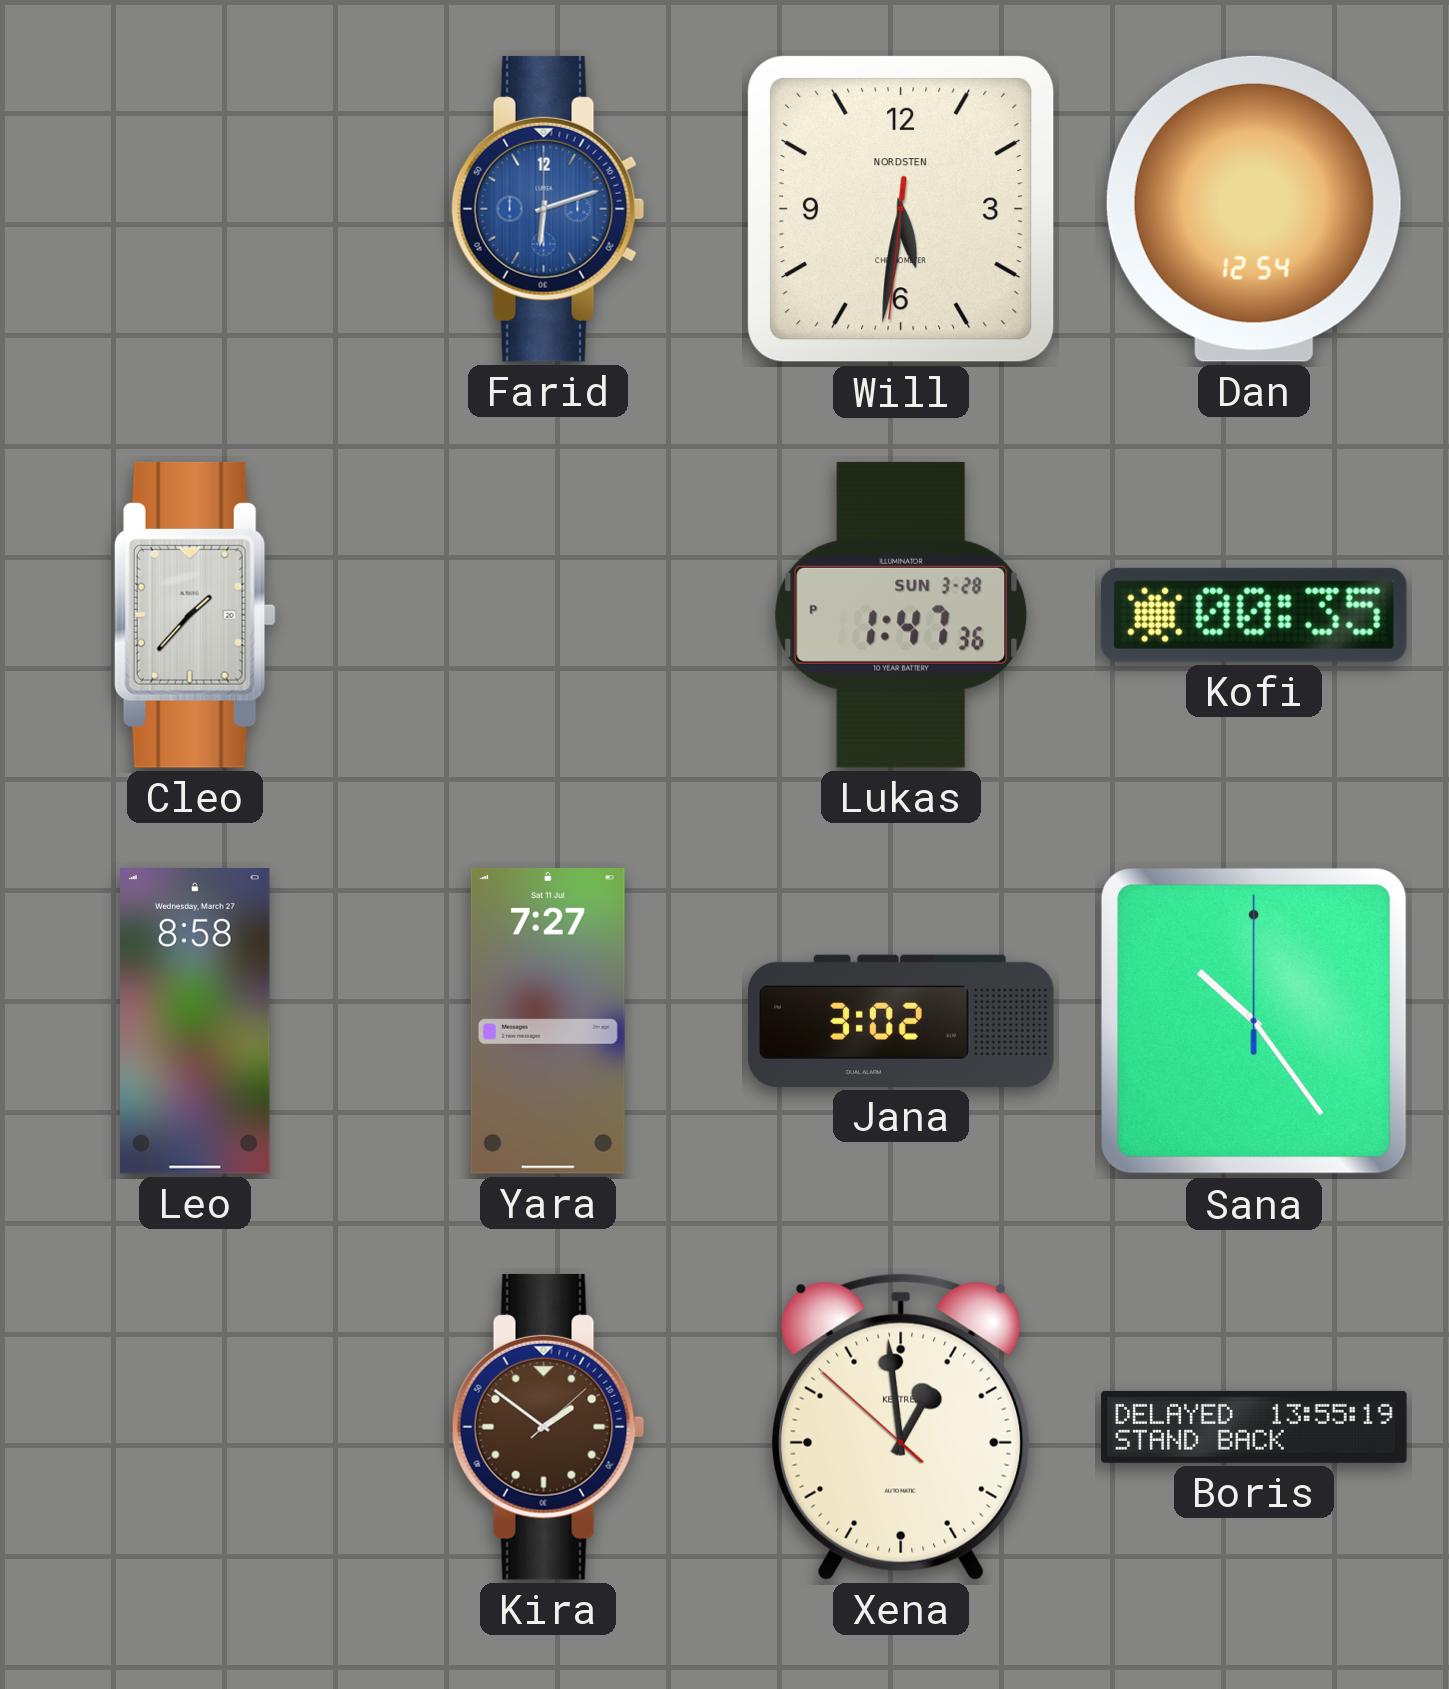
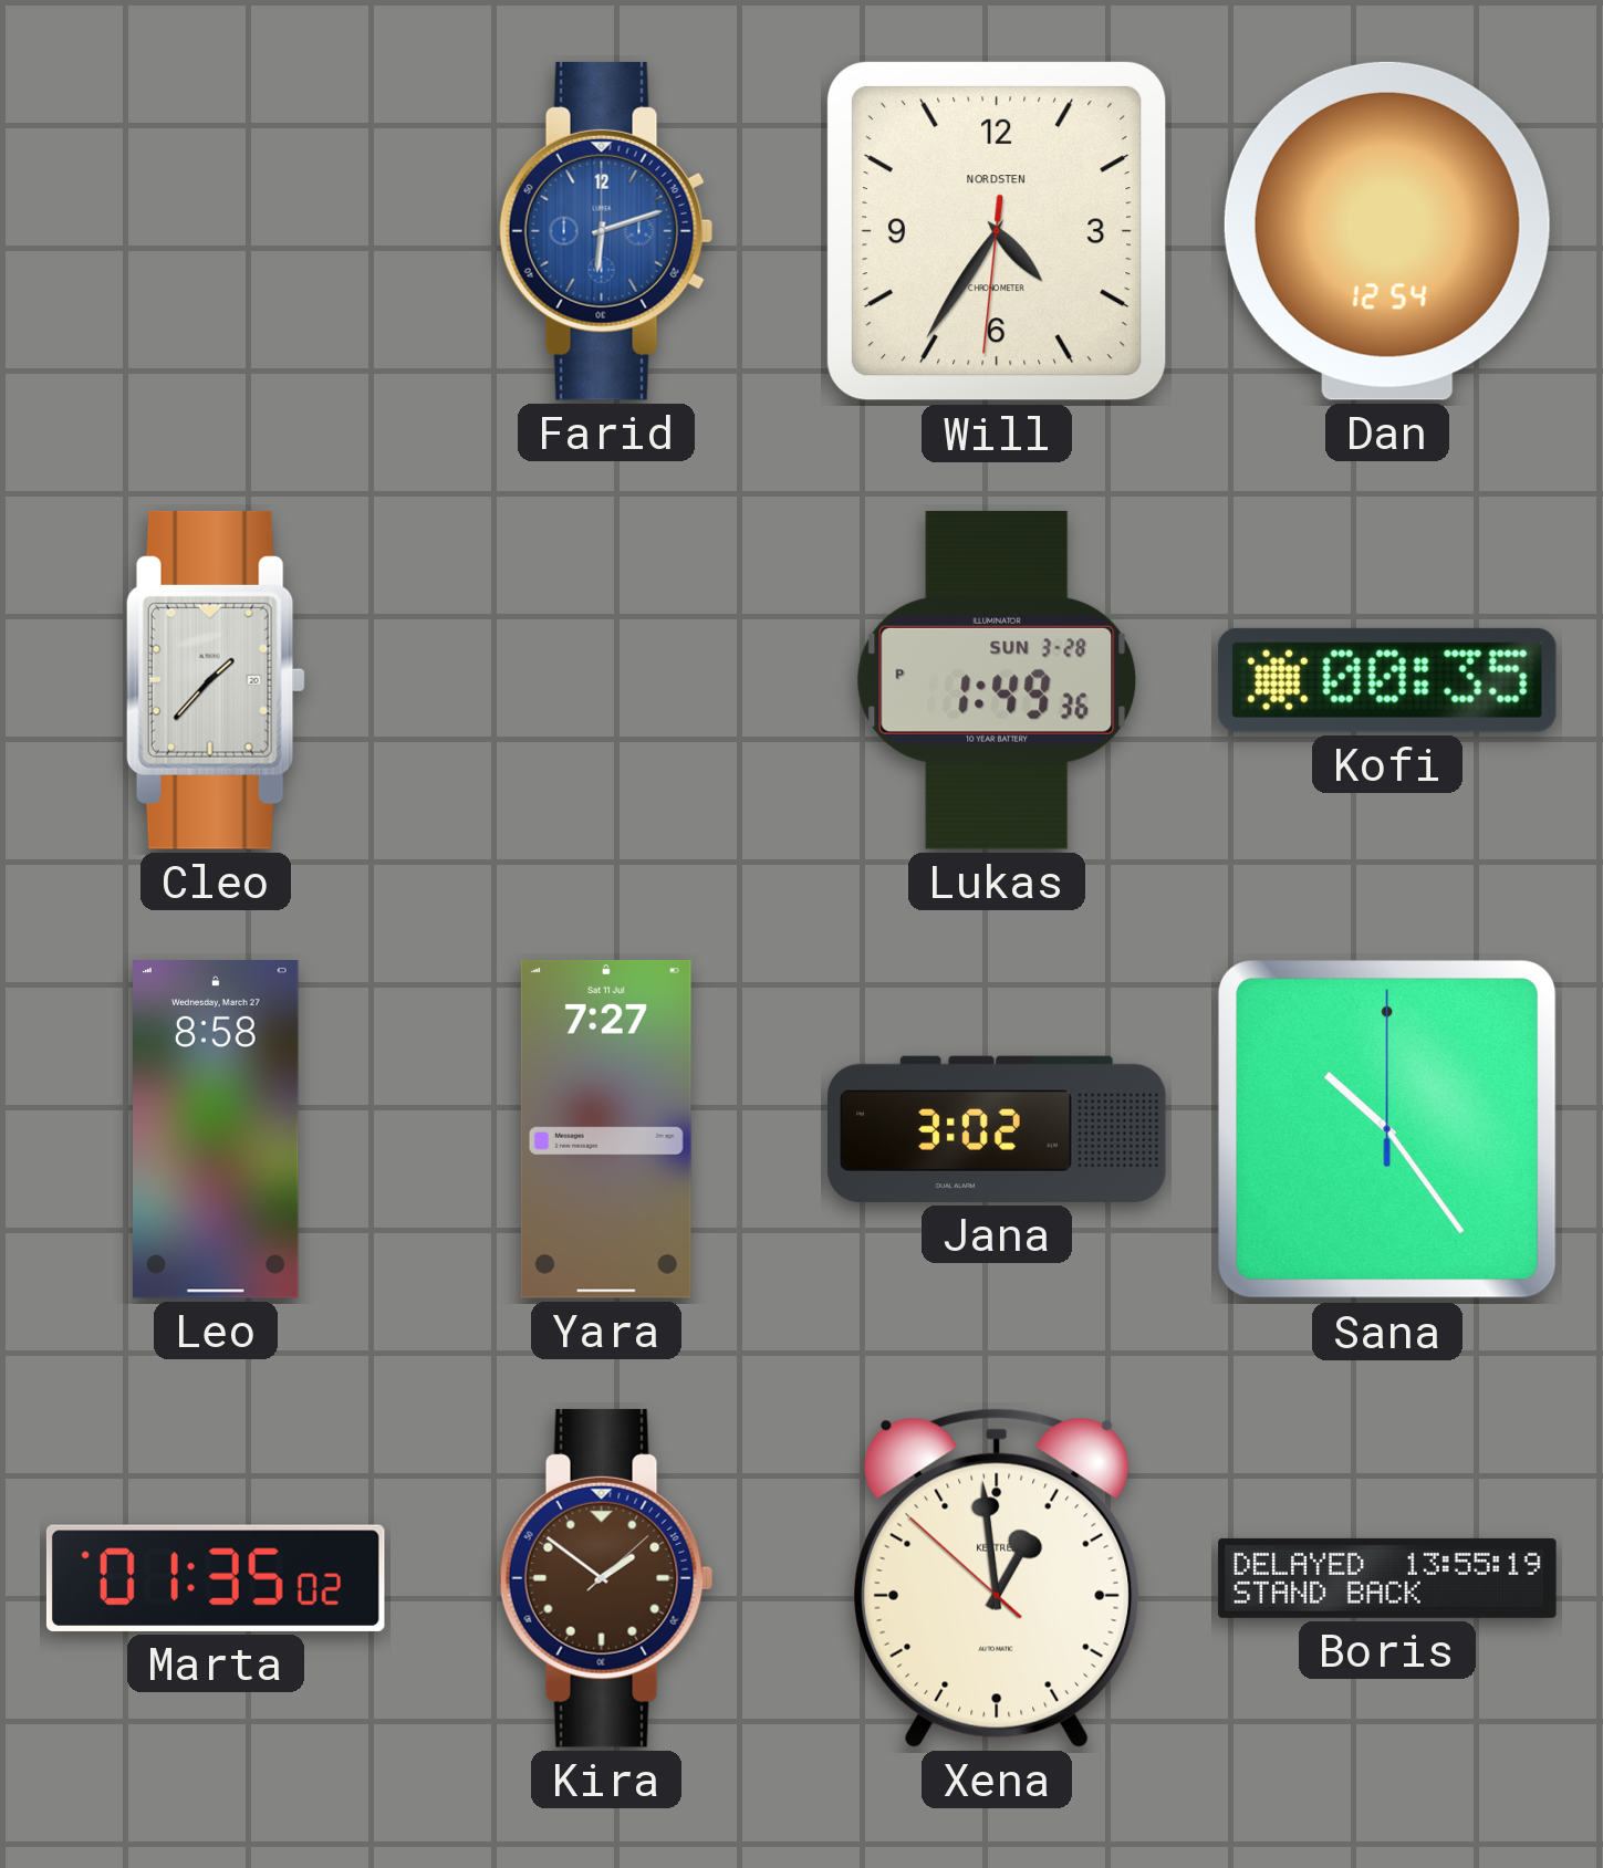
Will: 5:31 -> 4:35 (997, 231)
Lukas: 1:47 -> 1:49 (997, 680)
Marta: none -> 01:35 (216, 1578)
